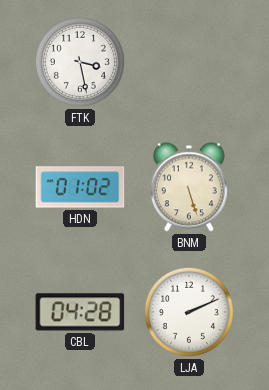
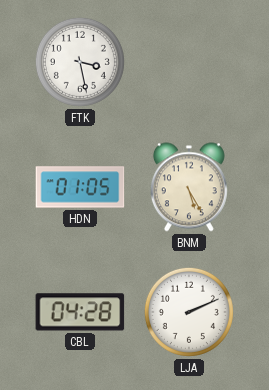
HDN: 01:02 -> 01:05 (80, 187)
BNM: 5:27 -> 5:25 (189, 187)
